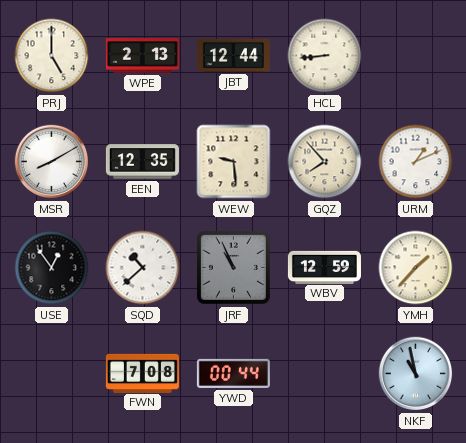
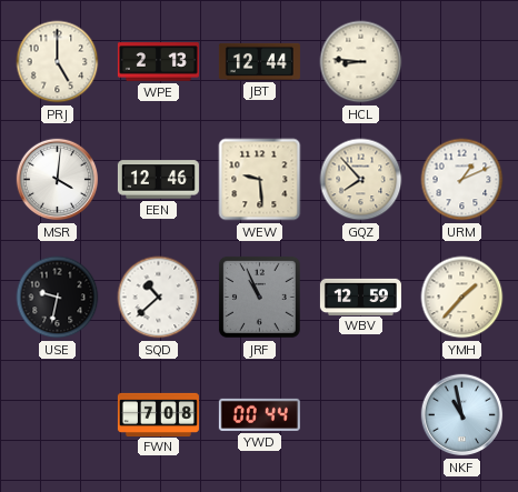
HCL: 8:44 -> 8:46 (361, 62)
MSR: 8:10 -> 4:01 (58, 180)
EEN: 12:35 -> 12:46 (158, 180)
USE: 12:54 -> 9:32 (58, 298)
